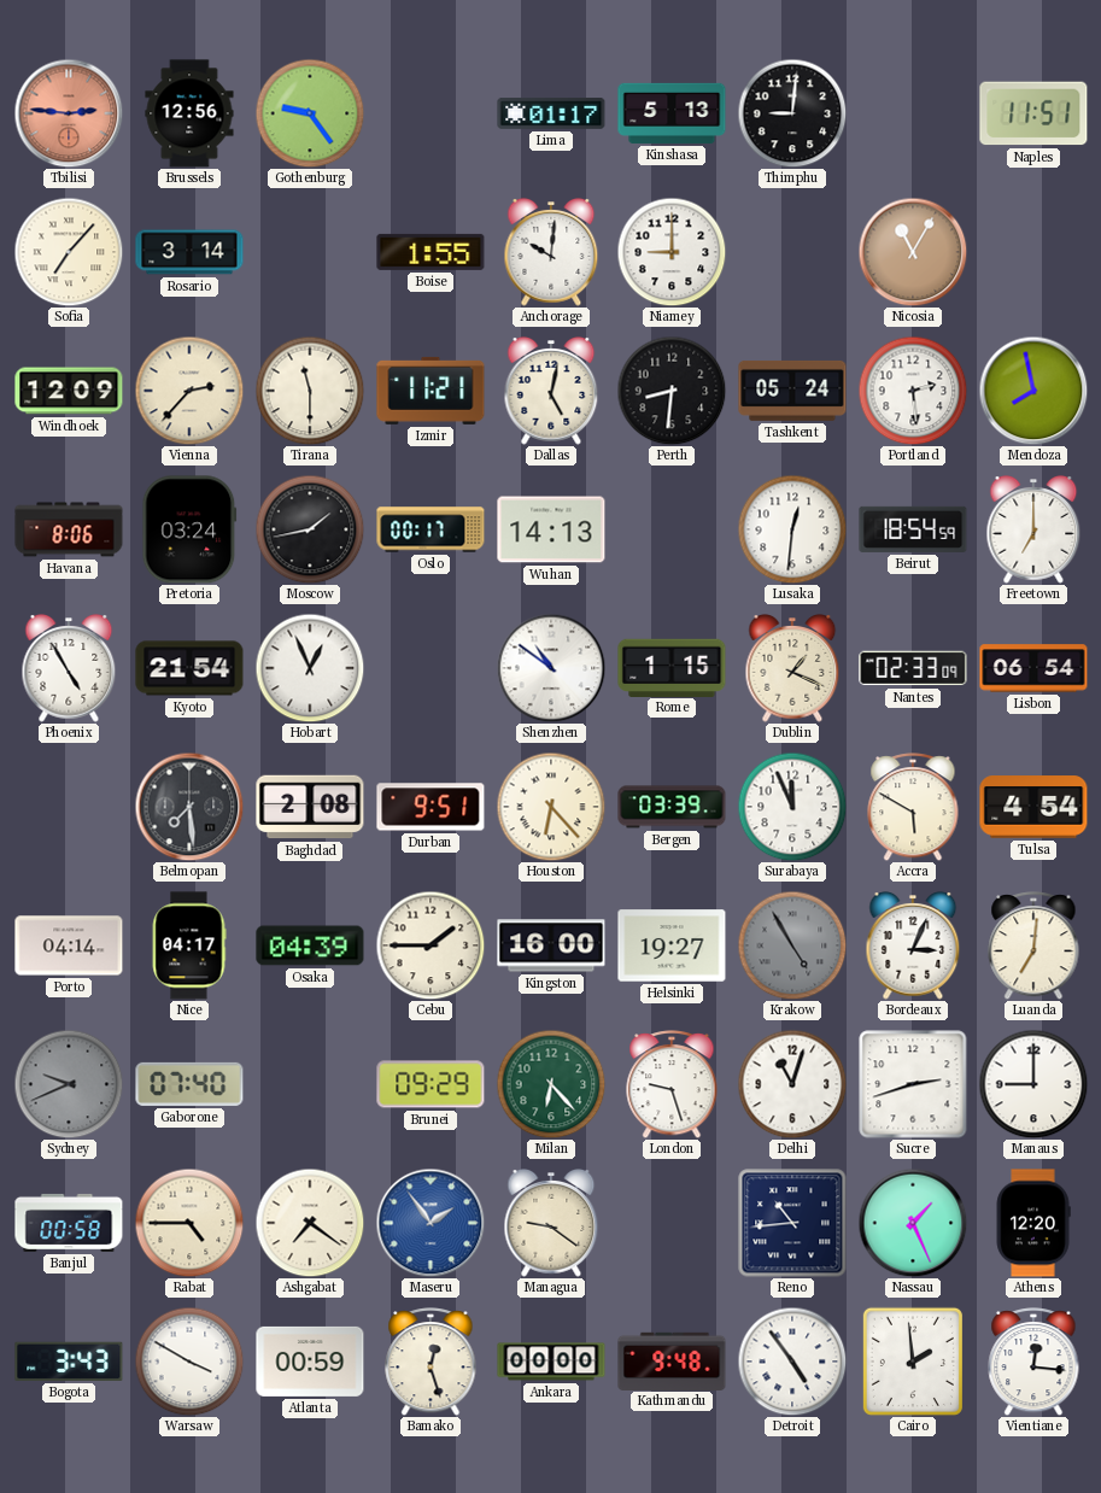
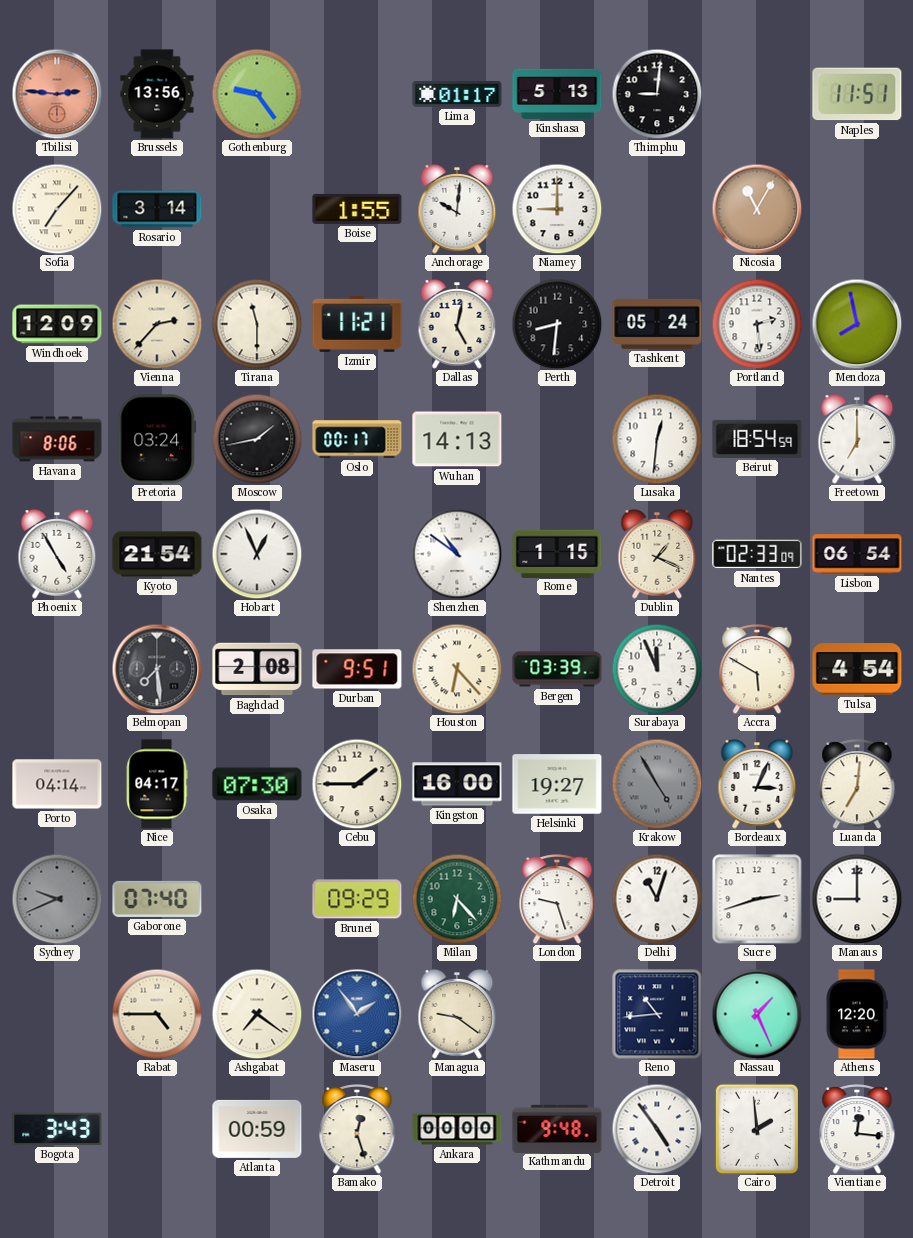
Brussels: 12:56 -> 13:56 (157, 94)
Osaka: 04:39 -> 07:30 (257, 784)
Banjul: 00:58 -> none (69, 1223)
Warsaw: 3:50 -> none (189, 1362)
